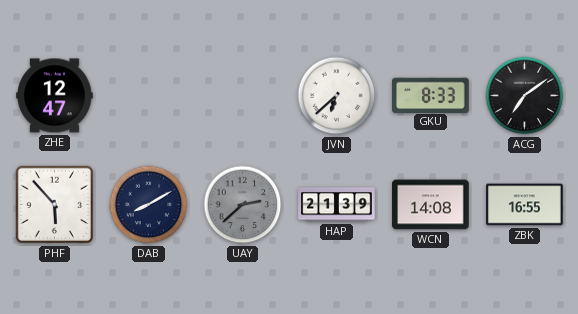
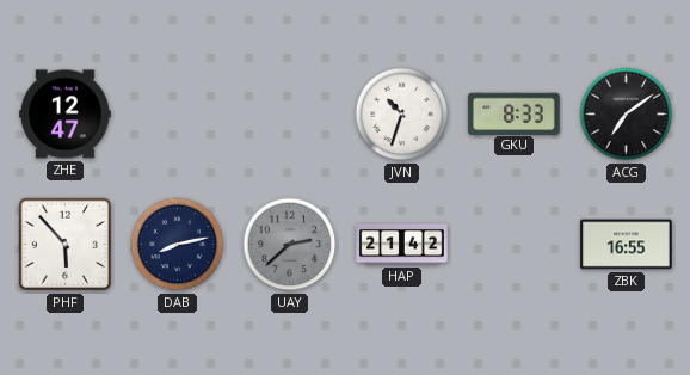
JVN: 6:38 -> 10:33 (402, 115)
DAB: 8:10 -> 8:13 (178, 245)
HAP: 21:39 -> 21:42 (402, 245)
WCN: 14:08 -> none (431, 205)
